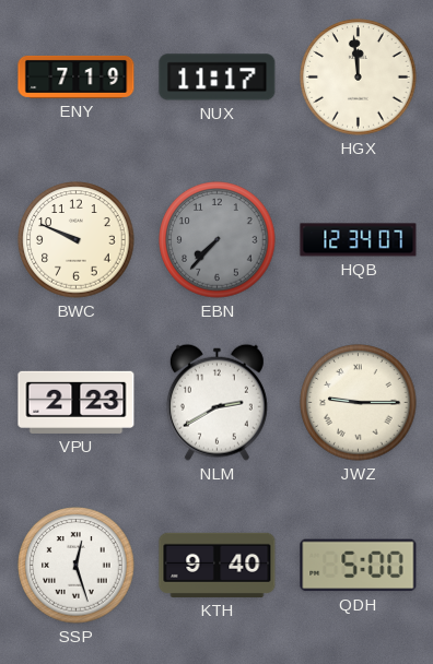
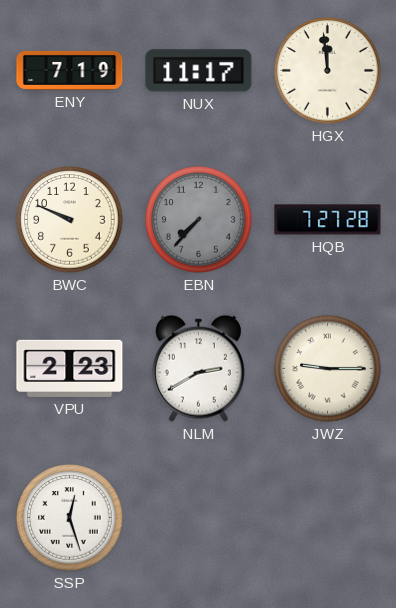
HQB: 12:34 -> 7:27 (328, 220)
KTH: 9:40 -> none (218, 565)
QDH: 5:00 -> none (359, 566)
